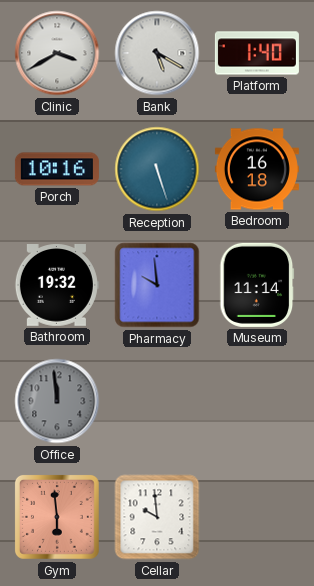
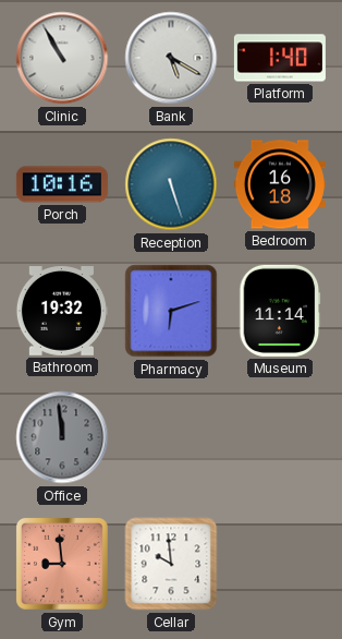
Clinic: 3:40 -> 10:55 (62, 58)
Pharmacy: 9:59 -> 6:12 (171, 311)
Gym: 5:59 -> 8:59 (62, 564)
